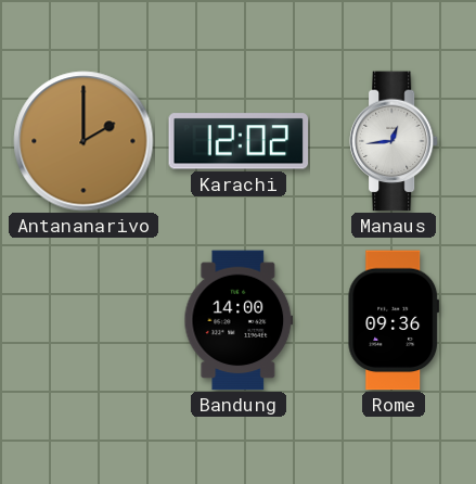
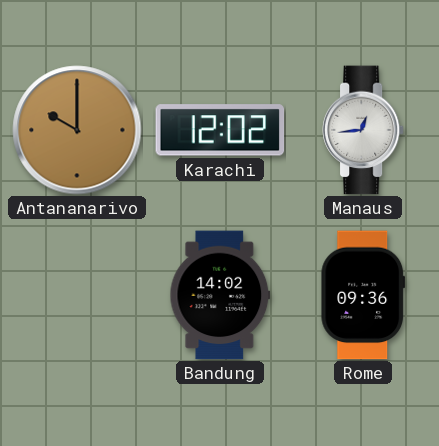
Antananarivo: 2:00 -> 10:00 (77, 130)
Bandung: 14:00 -> 14:02 (220, 295)
